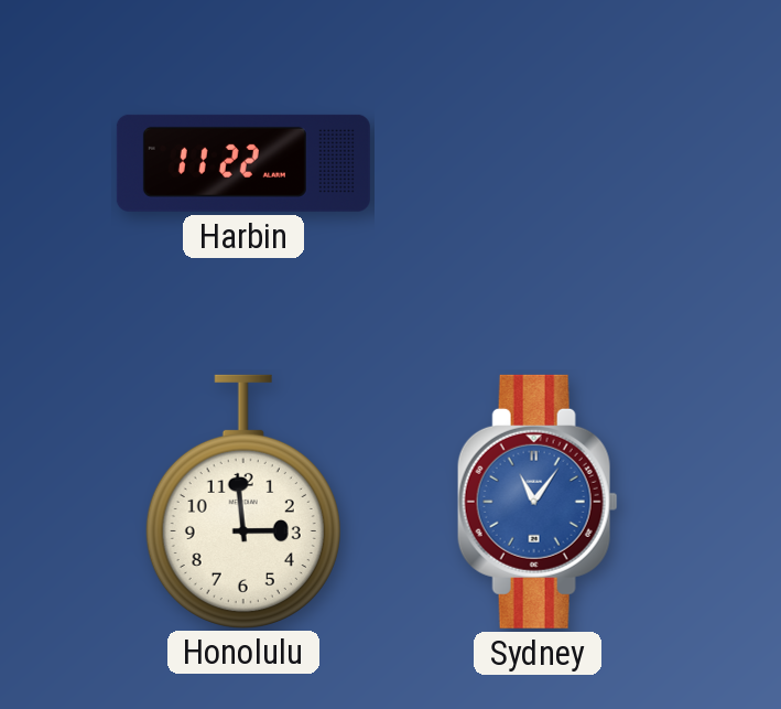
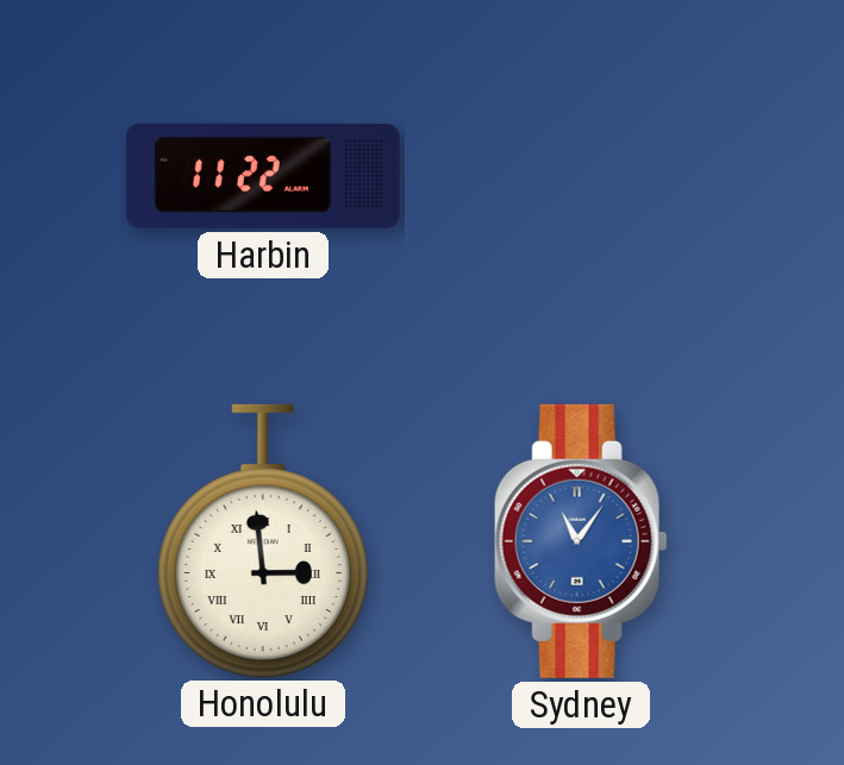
Honolulu numerals: Arabic -> Roman (263, 540)
